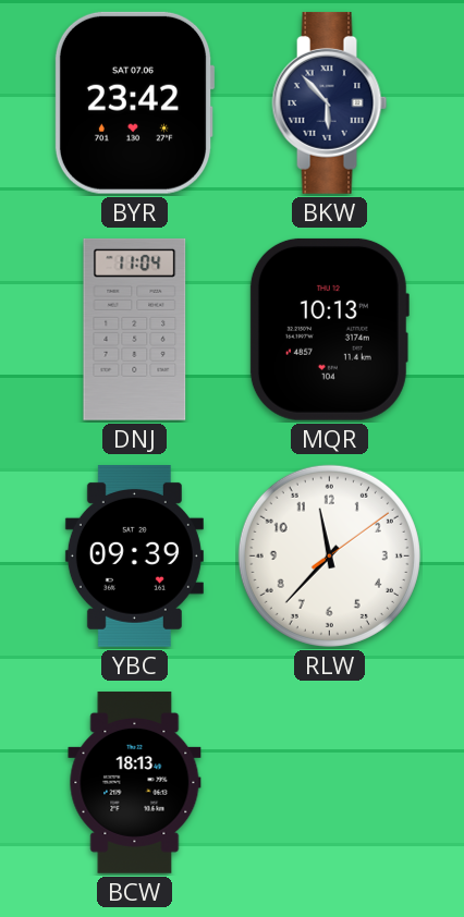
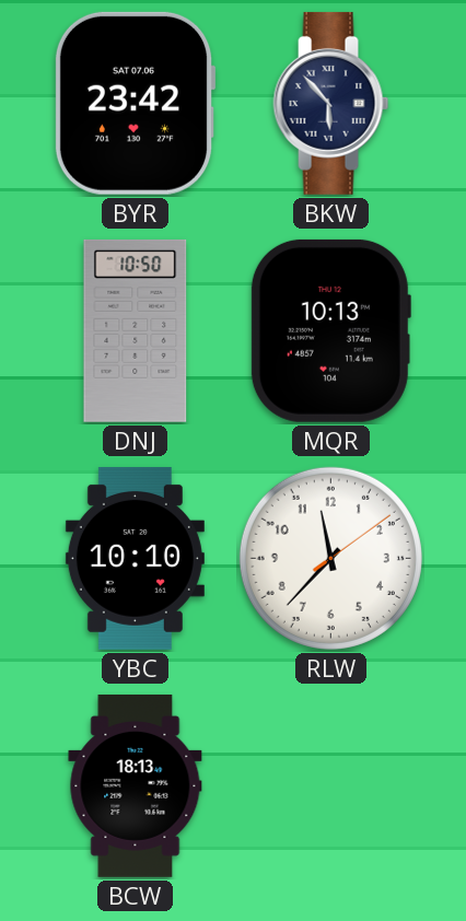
DNJ: 11:04 -> 10:50 (136, 330)
YBC: 09:39 -> 10:10 (135, 558)
